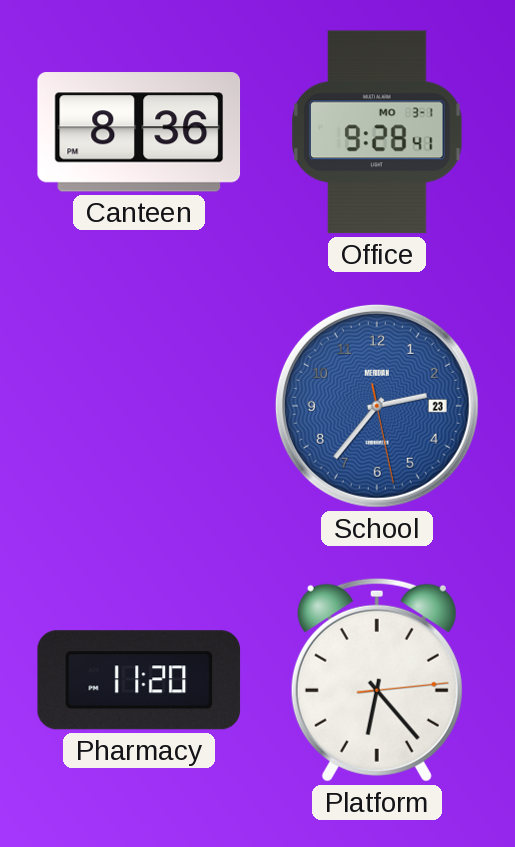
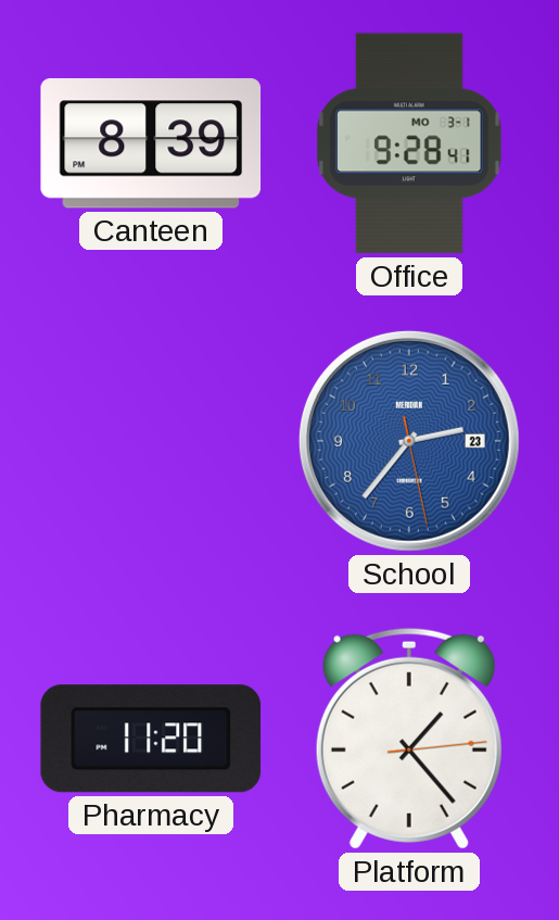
Canteen: 8:36 -> 8:39 (151, 144)
Platform: 6:23 -> 1:23 (409, 739)
